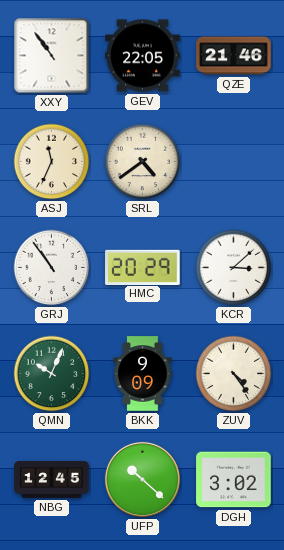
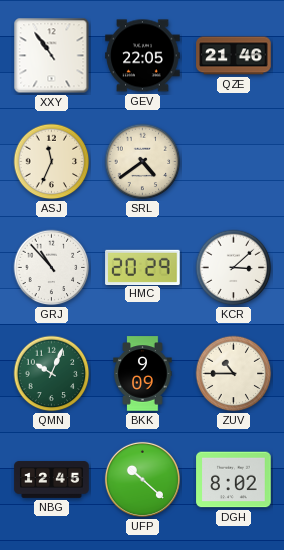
GRJ: 10:54 -> 10:53 (52, 268)
ZUV: 4:24 -> 10:45 (234, 374)
DGH: 3:02 -> 8:02 (234, 480)
